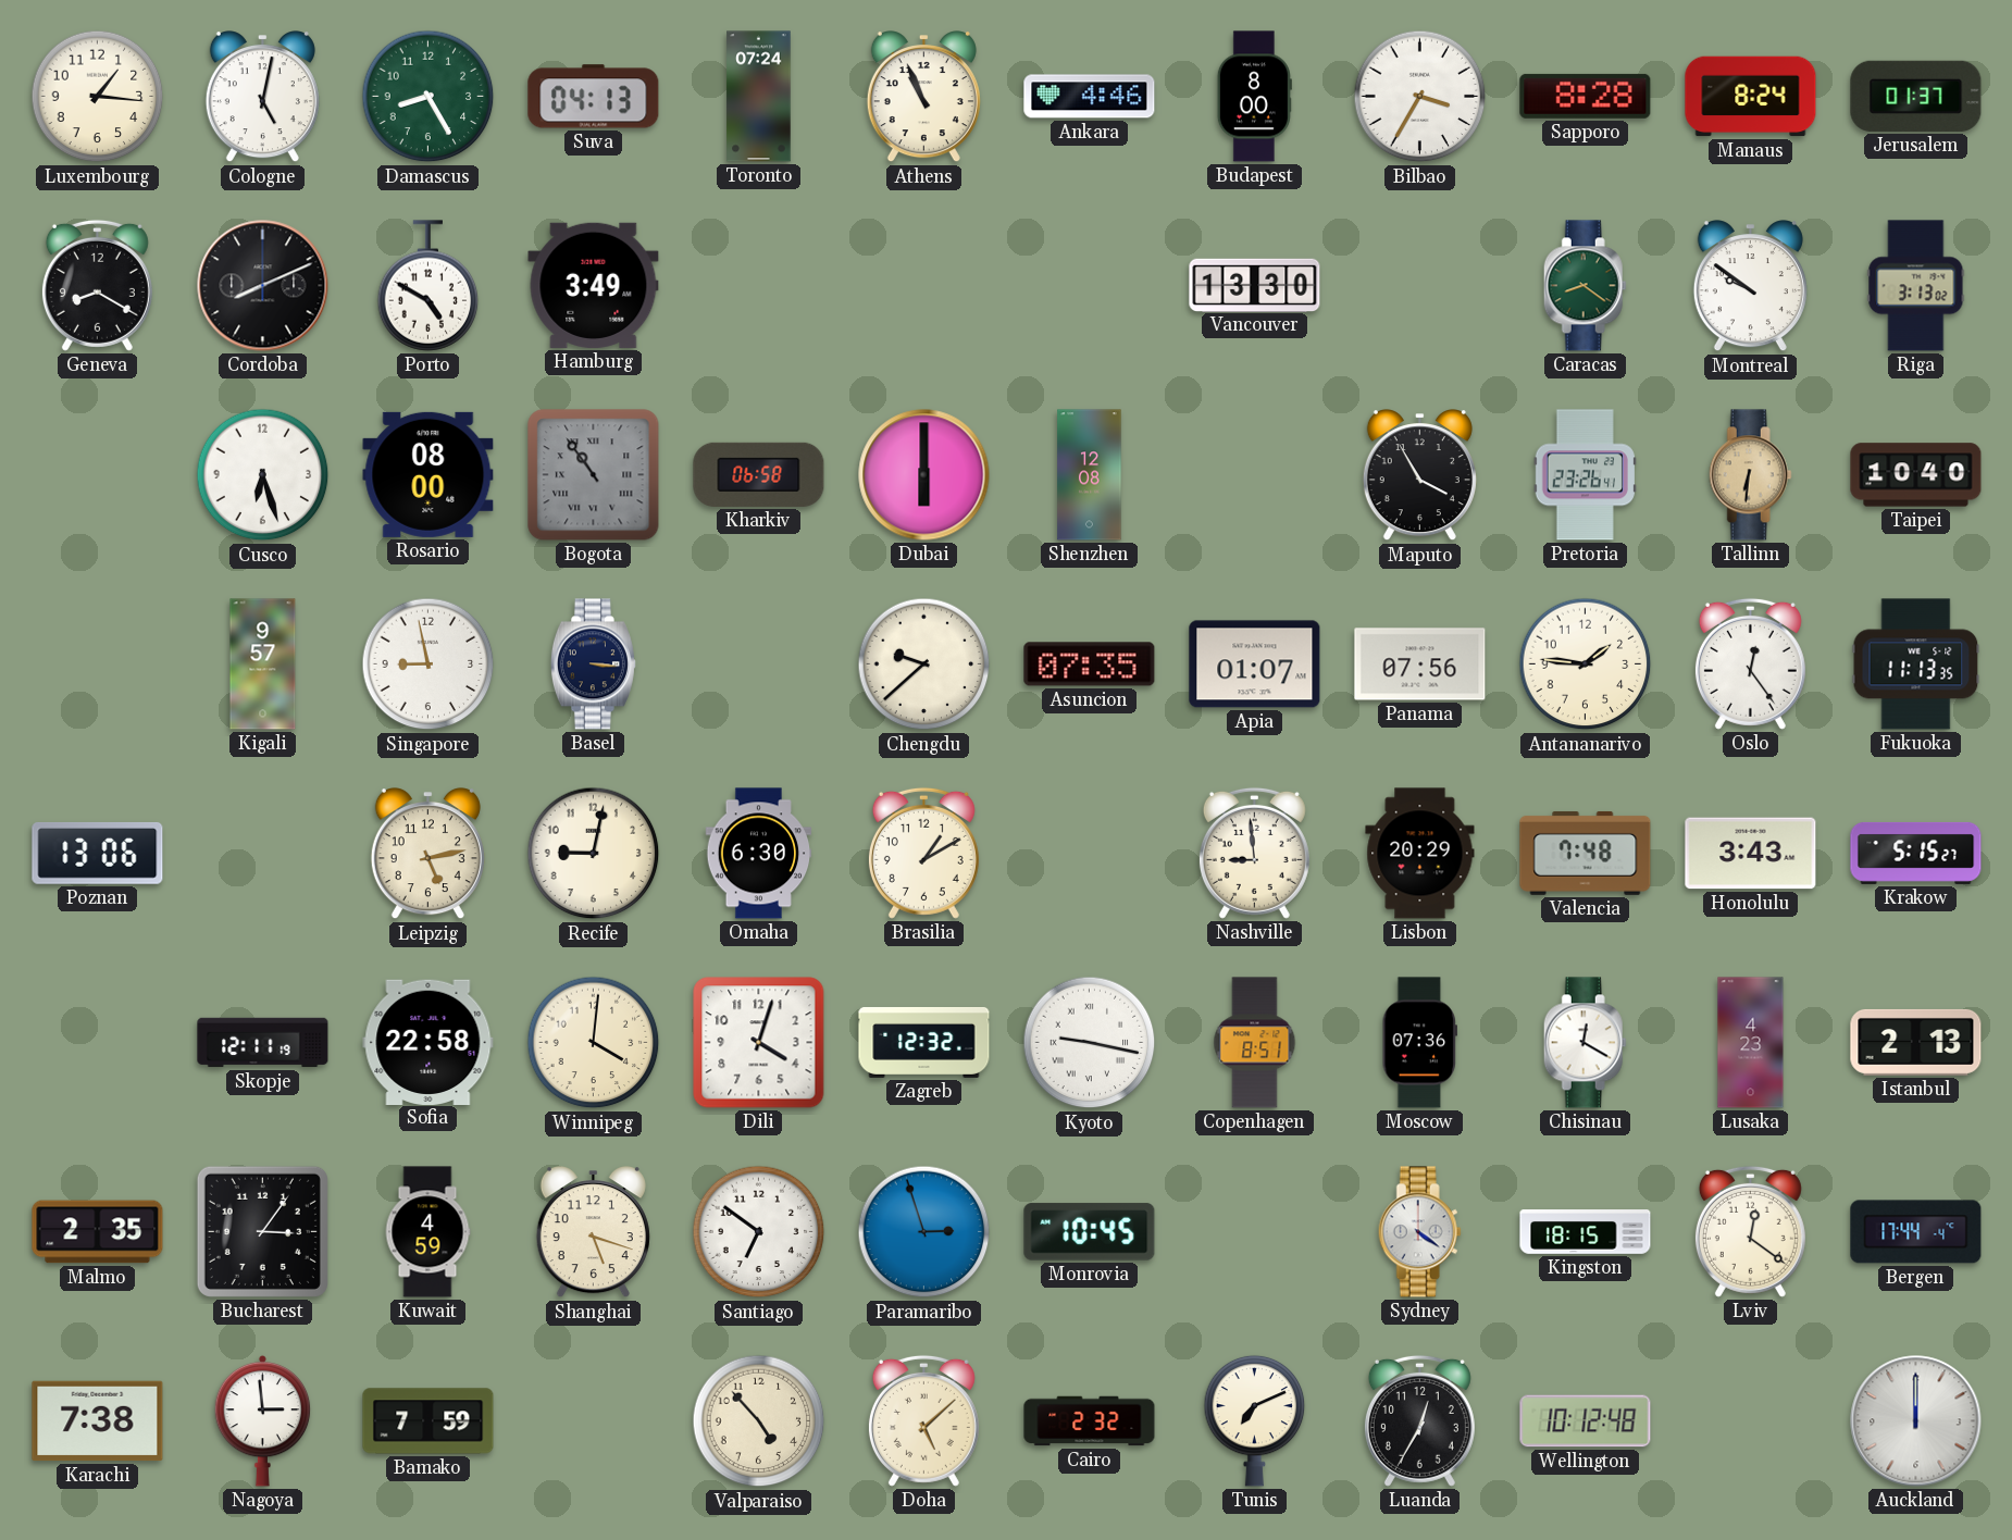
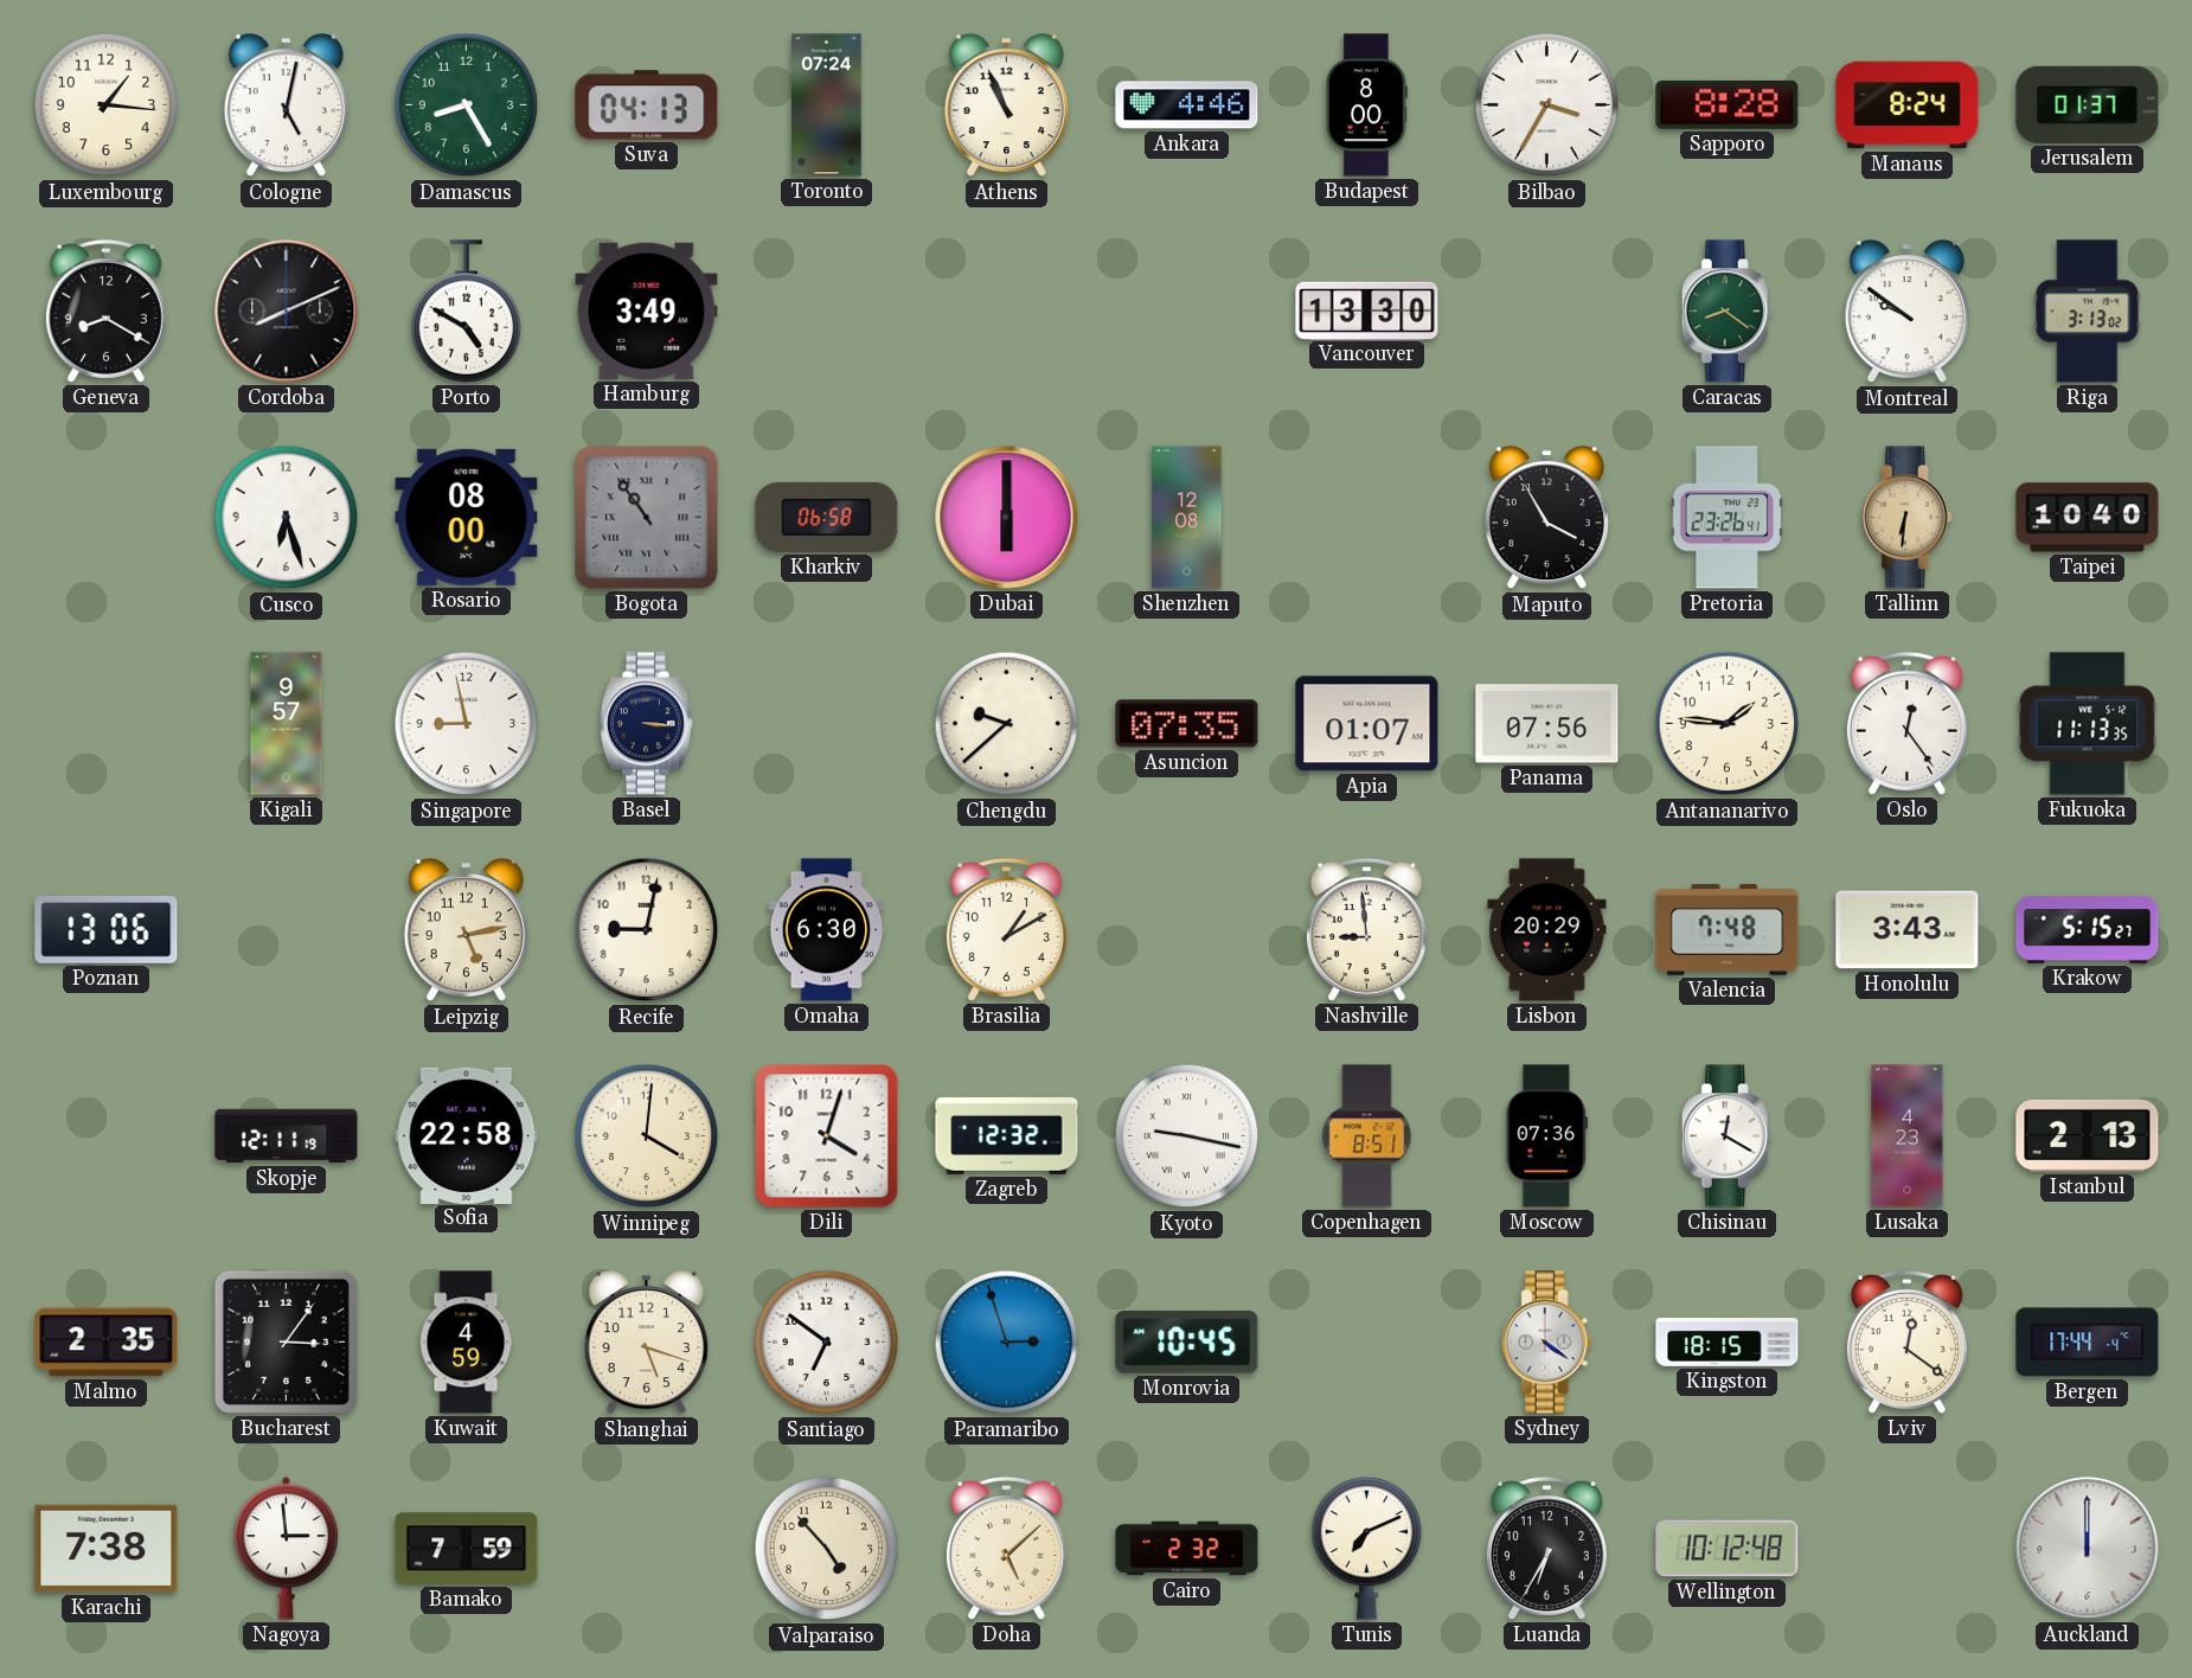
Luanda: 12:35 -> 6:35 (1546, 1548)
